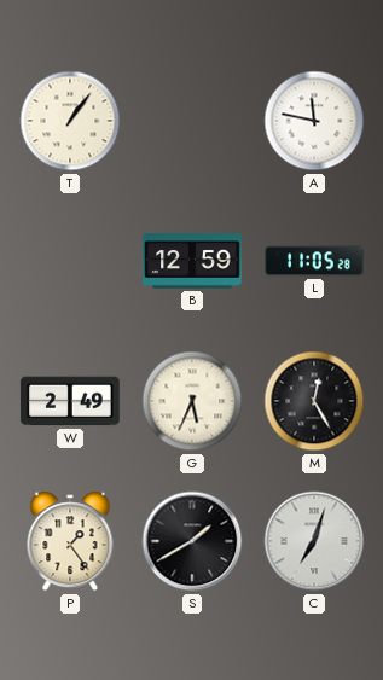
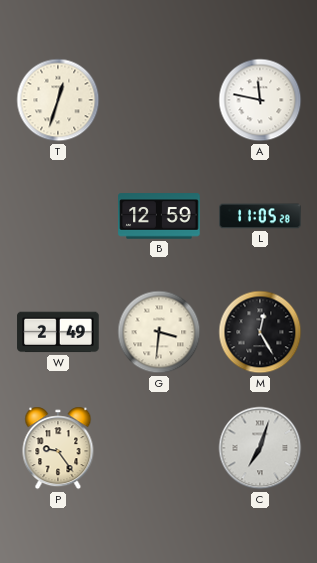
T: 1:06 -> 12:33 (58, 100)
G: 5:34 -> 3:31 (159, 332)
P: 1:24 -> 9:24 (58, 448)
S: 1:40 -> none (192, 541)
